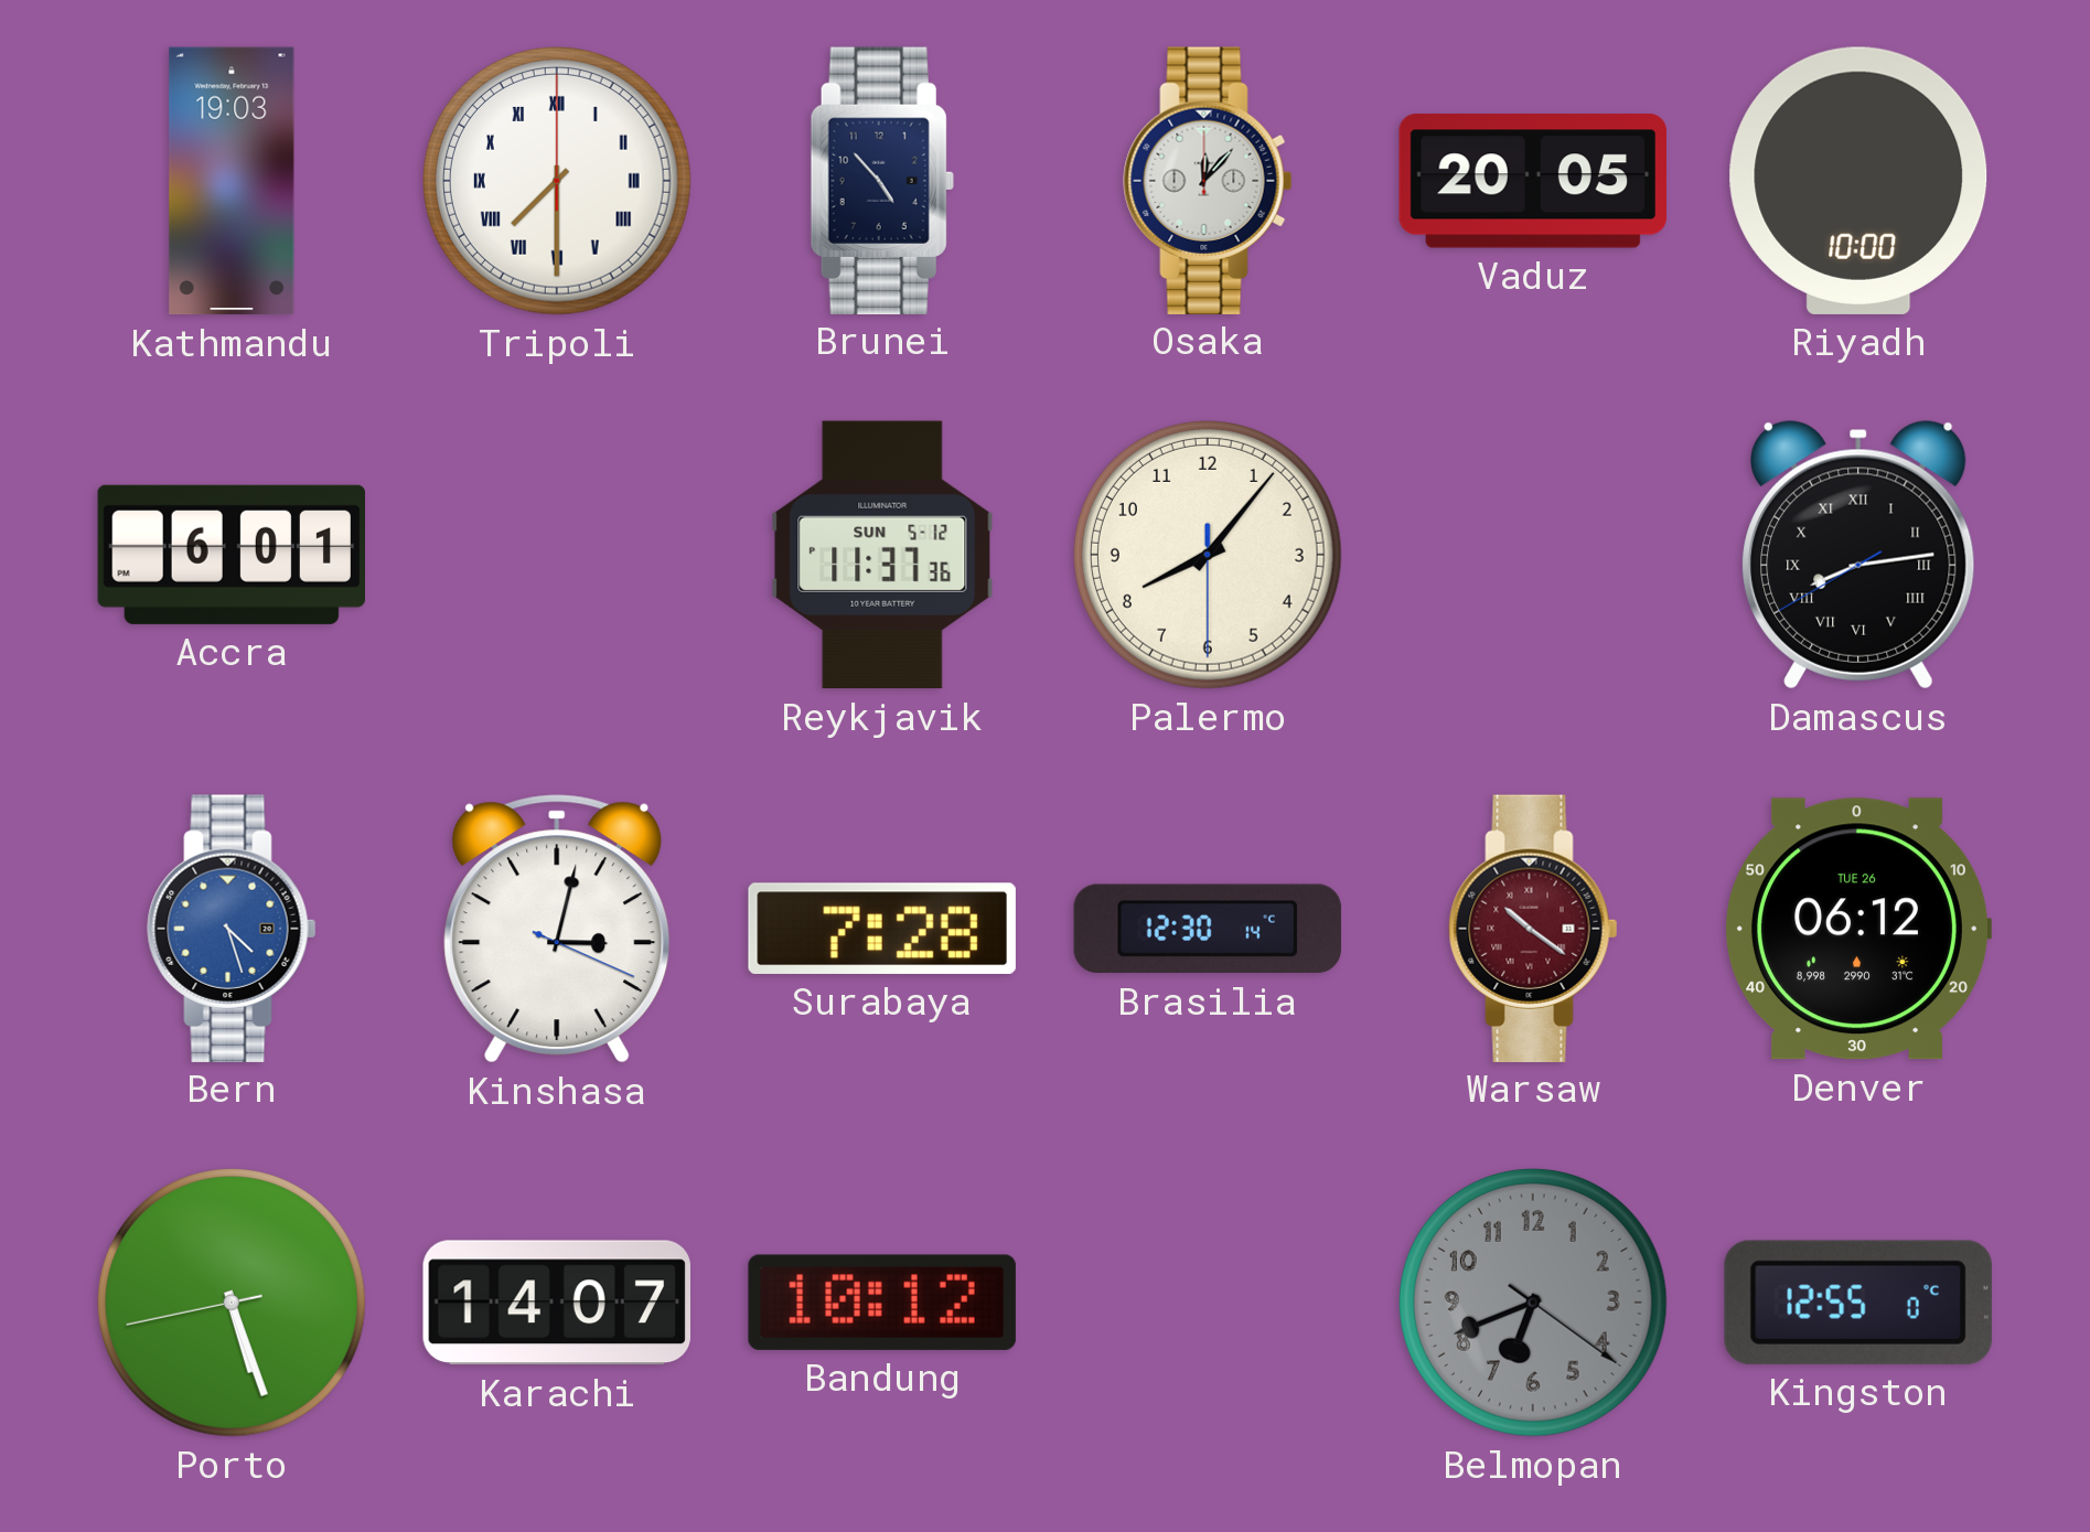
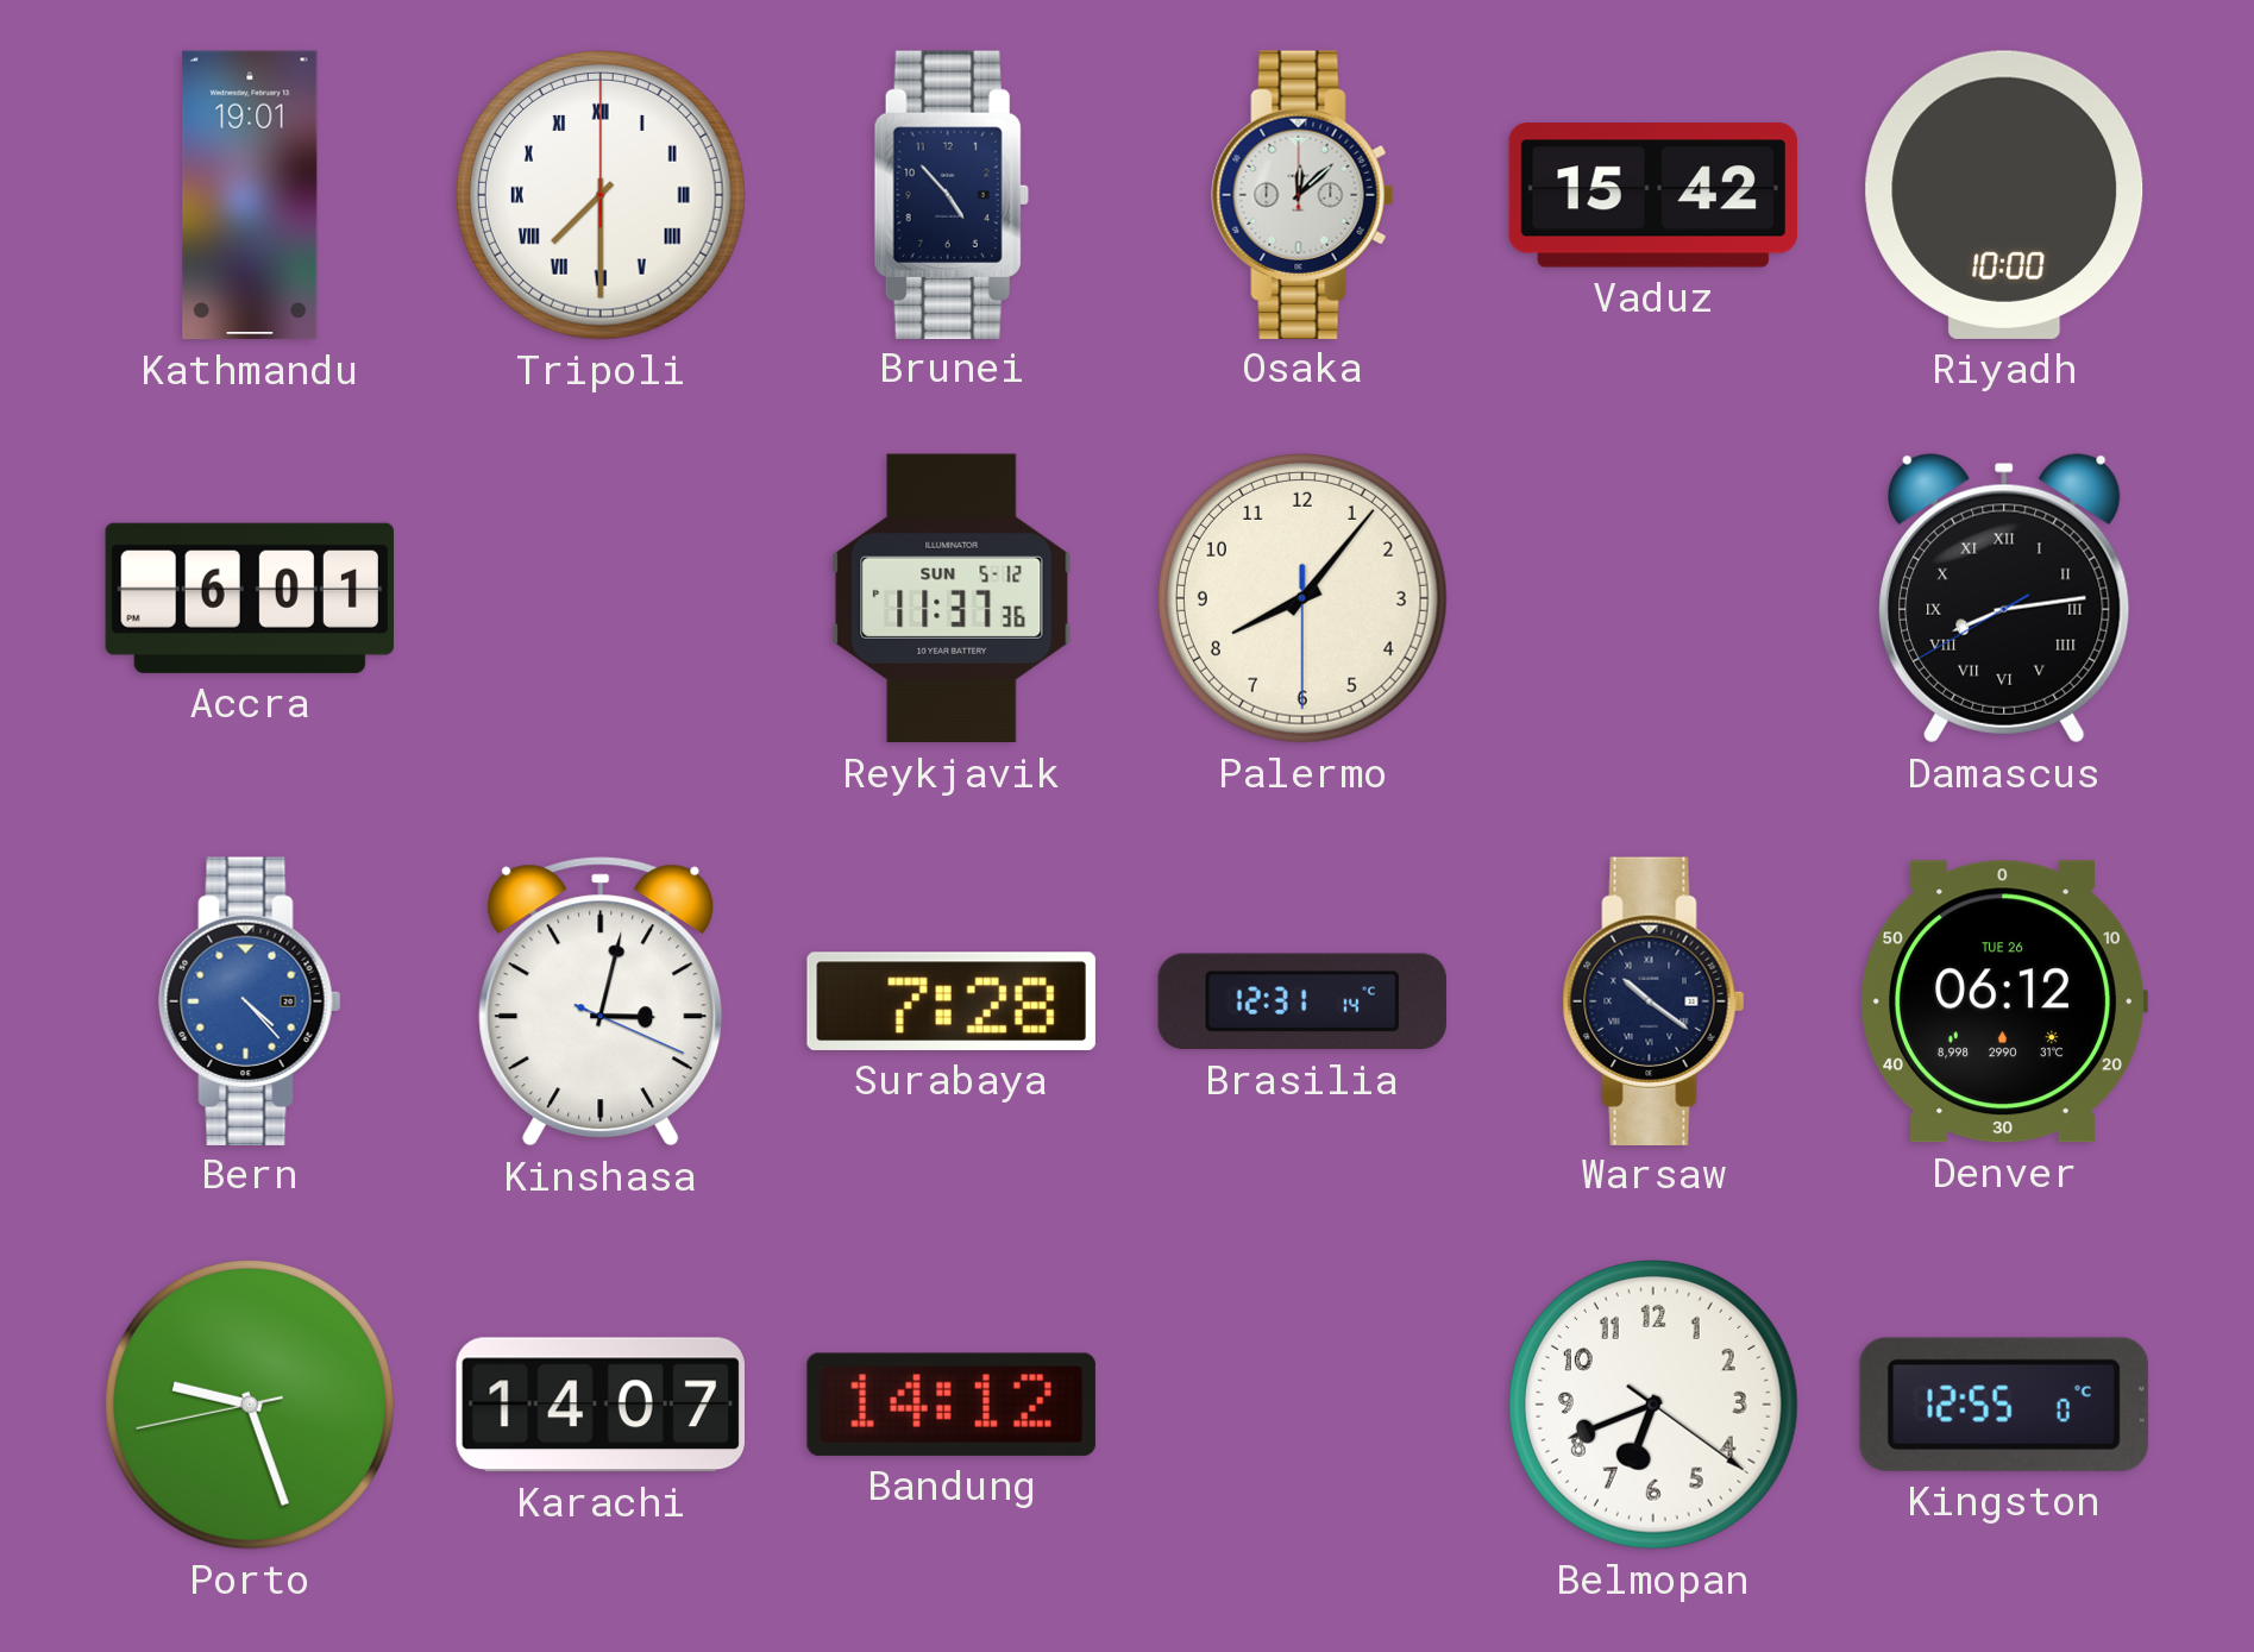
Kathmandu: 19:03 -> 19:01 (250, 195)
Osaka: 12:07 -> 12:08 (1302, 194)
Vaduz: 20:05 -> 15:42 (1652, 195)
Bern: 4:27 -> 4:23 (250, 1000)
Brasilia: 12:30 -> 12:31 (1301, 1001)
Warsaw dial: burgundy -> navy (1653, 1000)
Porto: 5:26 -> 9:26 (250, 1405)
Bandung: 10:12 -> 14:12 (952, 1405)
Belmopan dial: grey -> white (1653, 1405)
